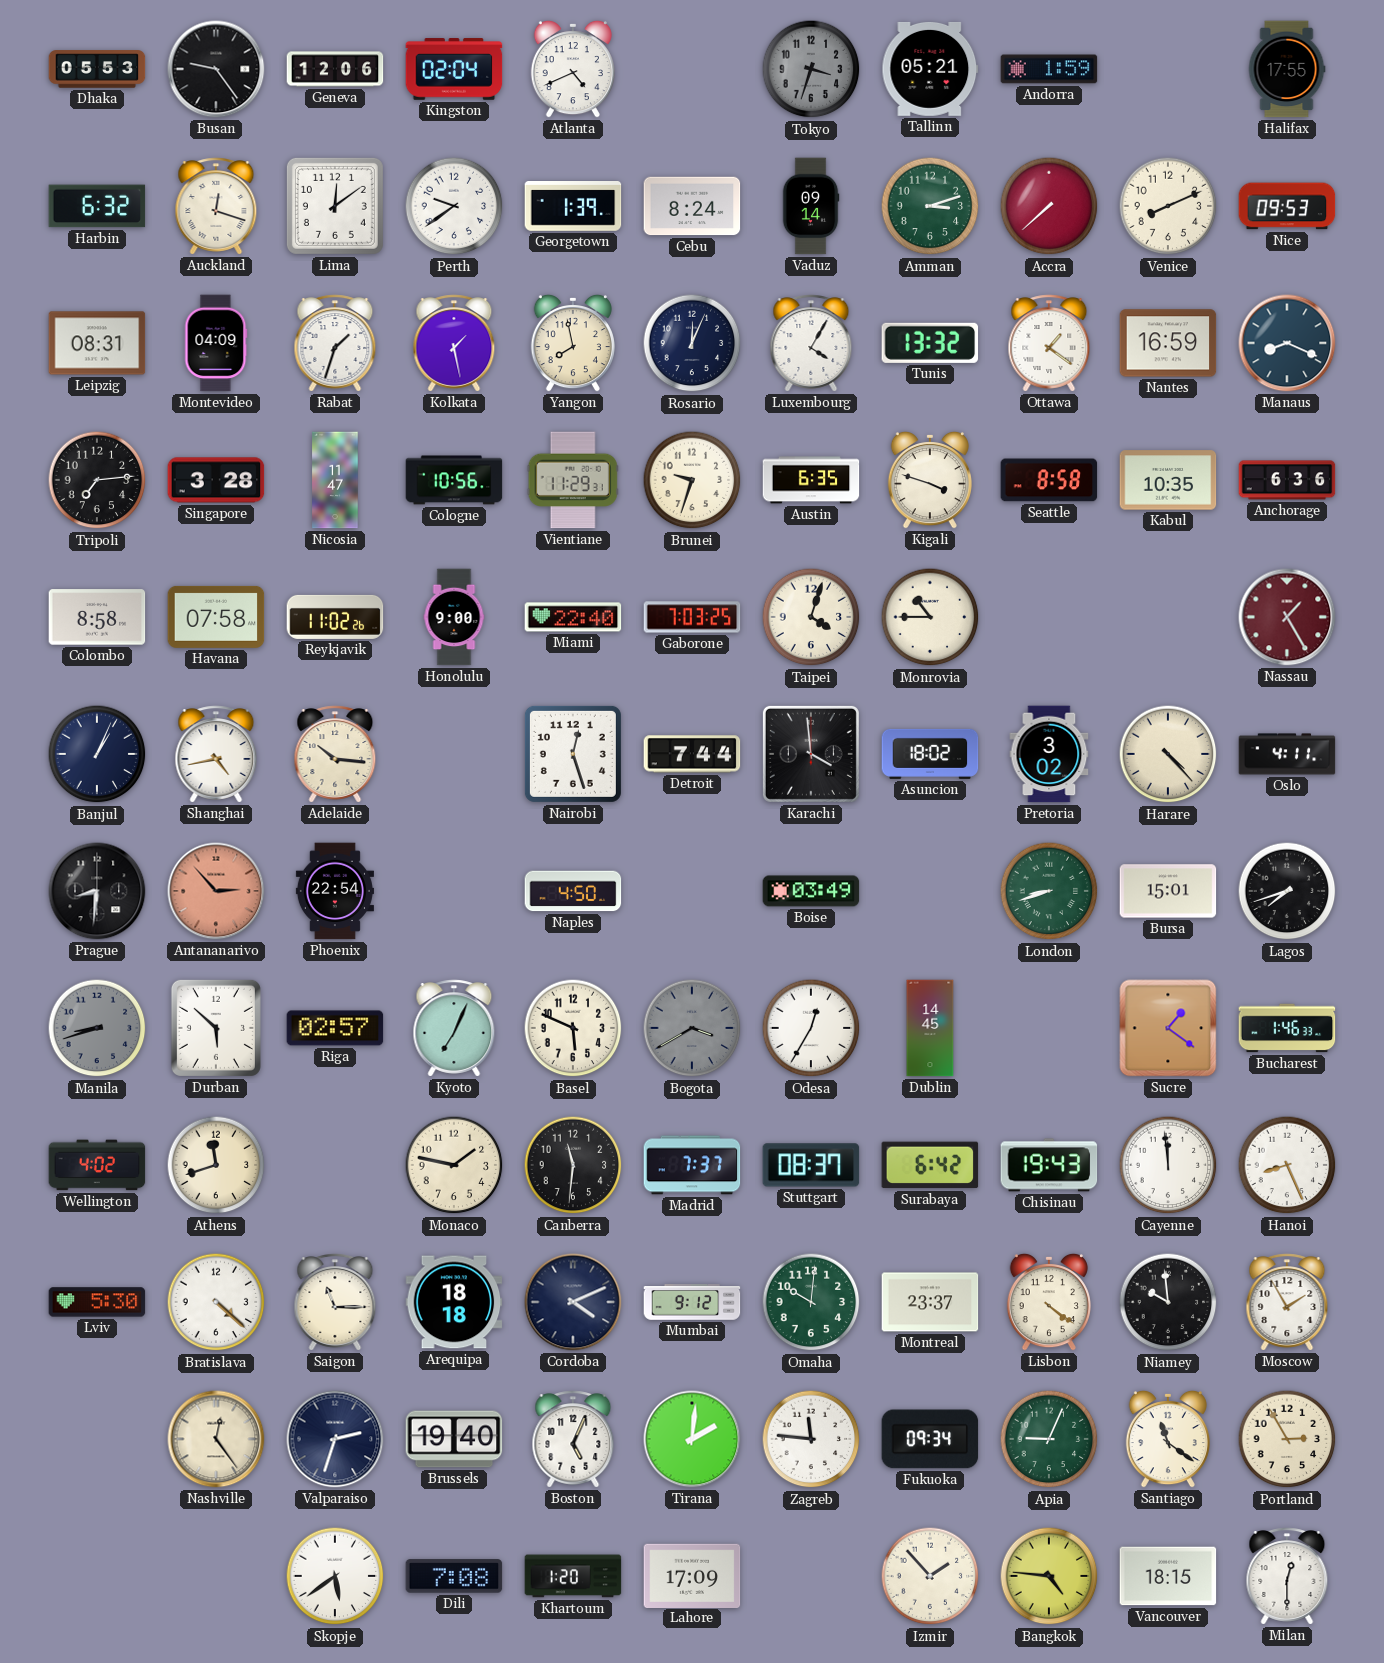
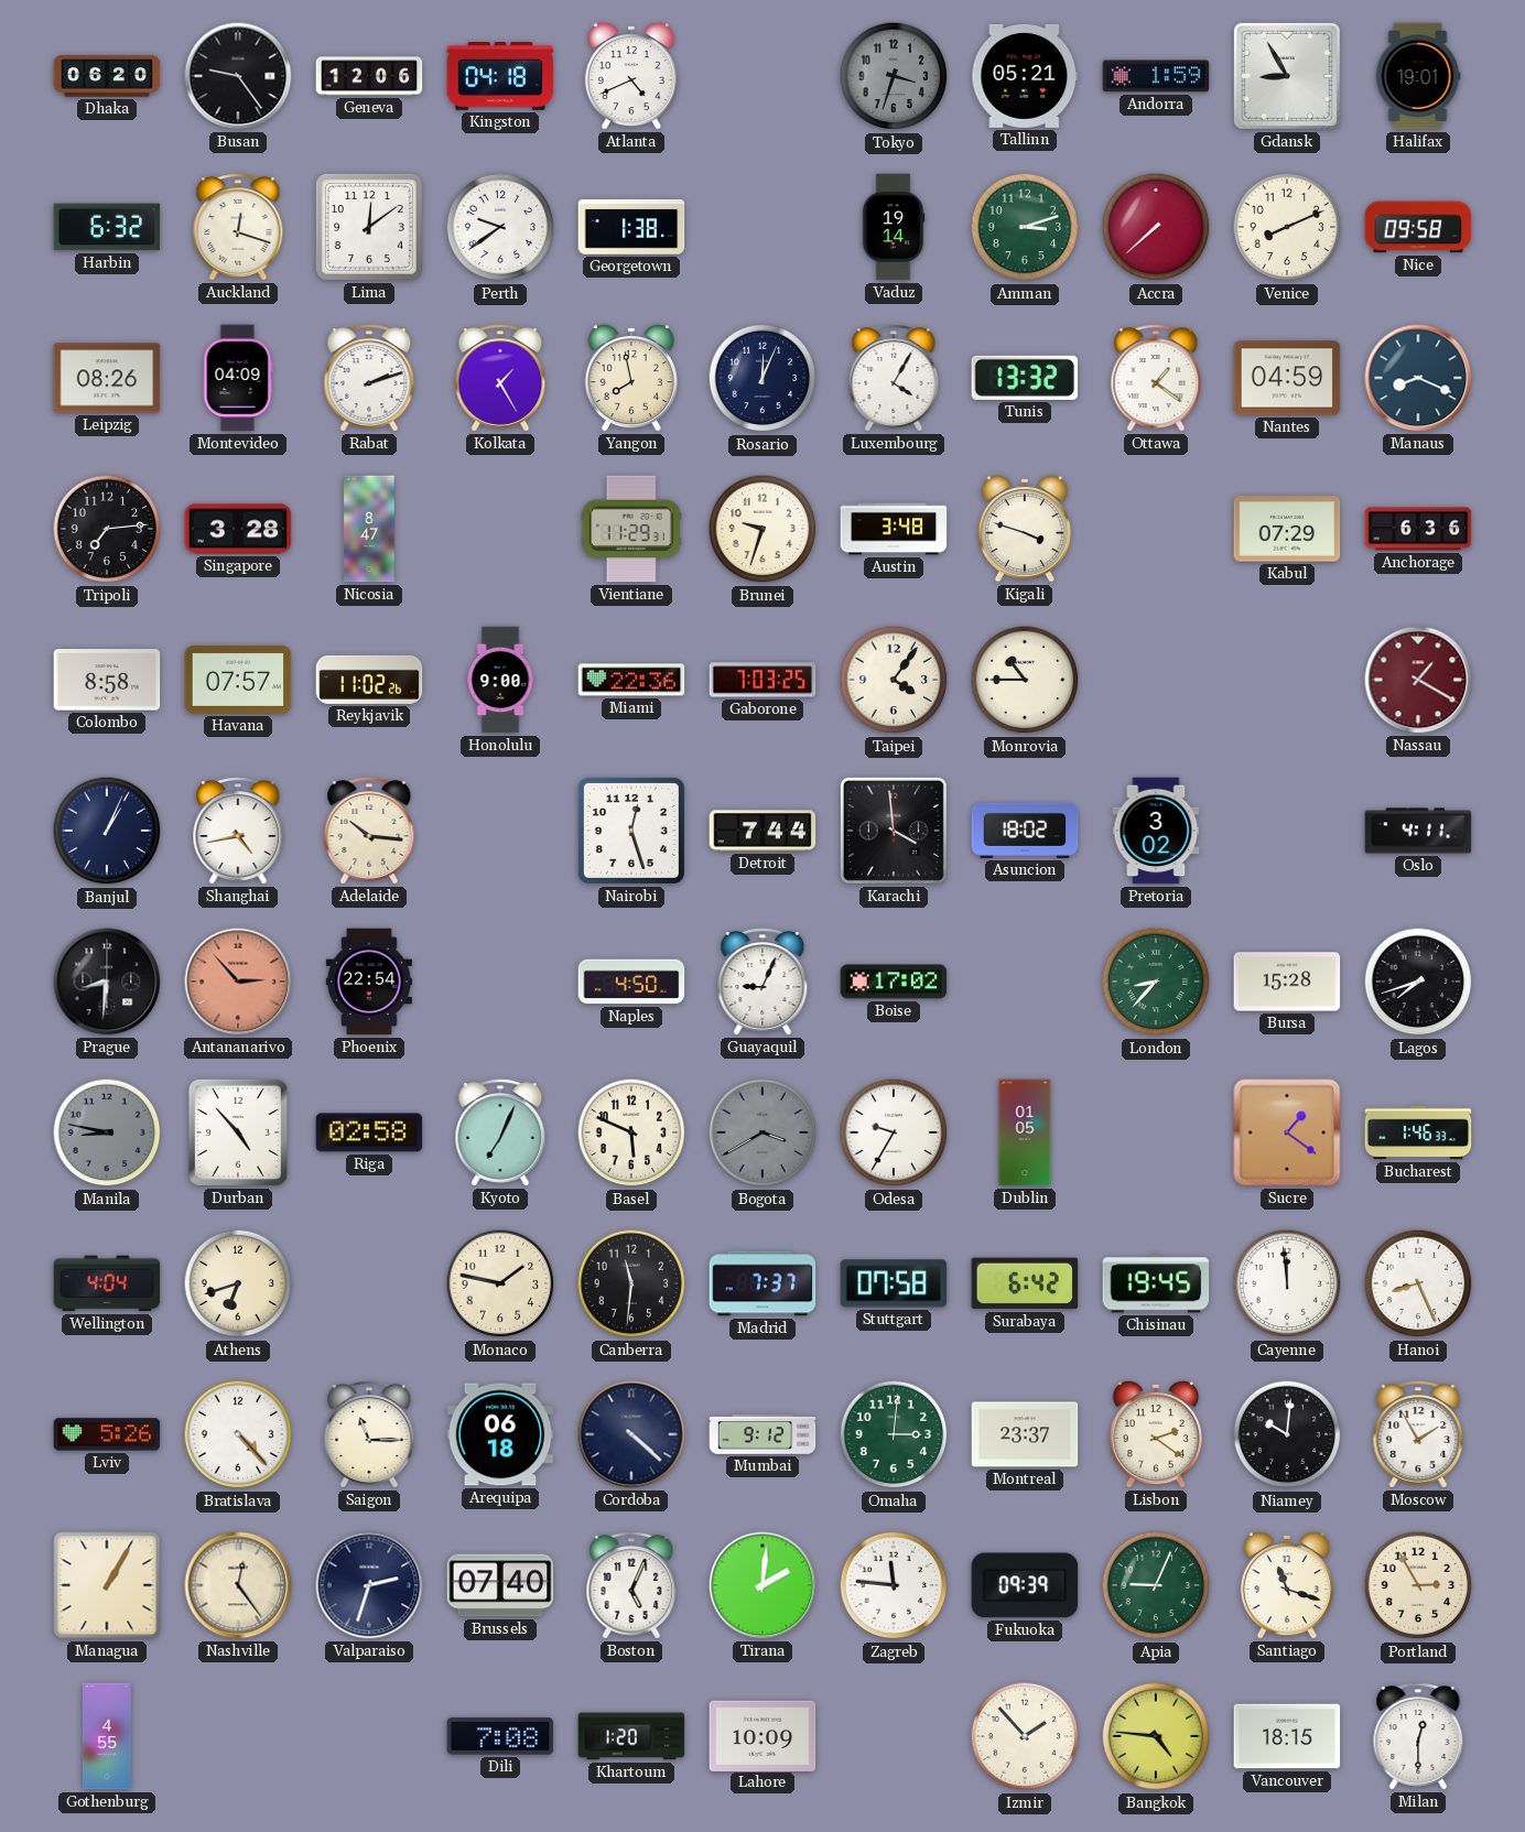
Dhaka: 05:53 -> 06:20 (107, 76)
Kingston: 02:04 -> 04:18 (500, 76)
Gdansk: none -> 8:55 (1287, 76)
Halifax: 17:55 -> 19:01 (1418, 76)
Georgetown: 1:39 -> 1:38 (631, 228)
Cebu: 8:24 -> none (692, 206)
Vaduz: 09:14 -> 19:14 (894, 227)
Nice: 09:53 -> 09:58 (1418, 227)
Leipzig: 08:31 -> 08:26 (107, 378)
Rabat: 1:33 -> 2:12 (369, 378)
Kolkata: 1:28 -> 1:25 (500, 378)
Nantes: 16:59 -> 04:59 (1287, 378)
Nicosia: 11:47 -> 8:47 (369, 529)
Cologne: 10:56 -> none (454, 480)
Austin: 6:35 -> 3:48 (894, 529)
Seattle: 8:58 -> none (1049, 480)
Kabul: 10:35 -> 07:29 (1287, 529)
Havana: 07:58 -> 07:57 (238, 680)
Miami: 22:40 -> 22:36 (631, 680)
Taipei: 4:03 -> 4:06 (894, 680)
Nassau: 1:25 -> 1:20 (1418, 680)
Harare: 4:23 -> none (1168, 754)
Guayaquil: none -> 9:04 (762, 982)
Boise: 03:49 -> 17:02 (894, 982)
London: 8:42 -> 8:37 (1156, 982)
Bursa: 15:01 -> 15:28 (1287, 982)
Manila: 8:42 -> 8:47 (107, 1132)
Durban: 5:52 -> 4:53 (238, 1132)
Riga: 02:57 -> 02:58 (369, 1132)
Odesa: 12:35 -> 9:35 (894, 1132)
Dublin: 14:45 -> 01:05 (1025, 1132)
Wellington: 4:02 -> 4:04 (107, 1283)
Athens: 11:42 -> 6:42 (238, 1283)
Stuttgart: 08:37 -> 07:58 (894, 1283)
Chisinau: 19:43 -> 19:45 (1156, 1283)
Lviv: 5:30 -> 5:26 (107, 1434)
Bratislava: 4:22 -> 4:23 (238, 1434)
Arequipa: 18:18 -> 06:18 (500, 1434)
Cordoba: 4:11 -> 4:22 (631, 1434)
Omaha: 10:01 -> 3:01 (894, 1434)
Lisbon: 4:21 -> 2:21 (1156, 1434)
Niamey: 9:59 -> 10:01 (1287, 1434)
Managua: none -> 1:05 (107, 1585)
Brussels: 19:40 -> 07:40 (500, 1585)
Fukuoka: 09:34 -> 09:39 (1025, 1585)
Santiago: 11:21 -> 11:18 (1287, 1585)
Gothenburg: none -> 4:55 (107, 1736)
Skopje: 5:39 -> none (335, 1576)
Lahore: 17:09 -> 10:09 (762, 1735)
